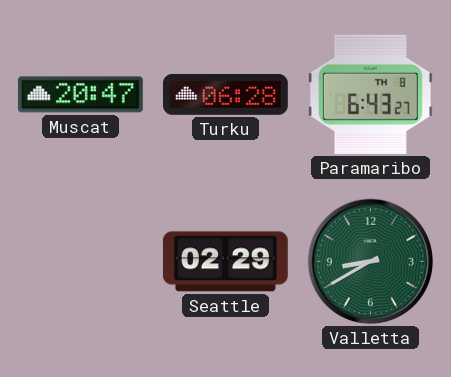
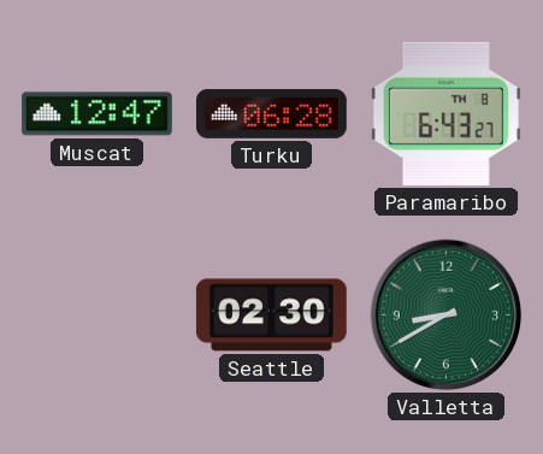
Muscat: 20:47 -> 12:47 (96, 114)
Seattle: 02:29 -> 02:30 (271, 316)
